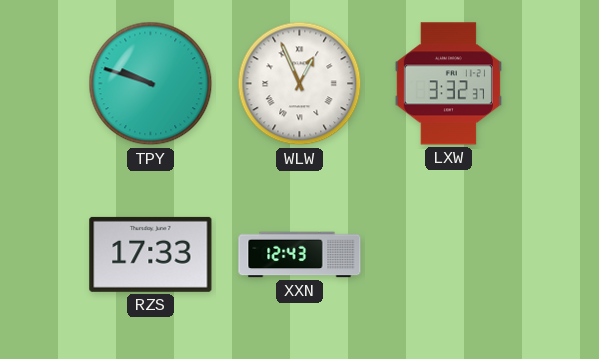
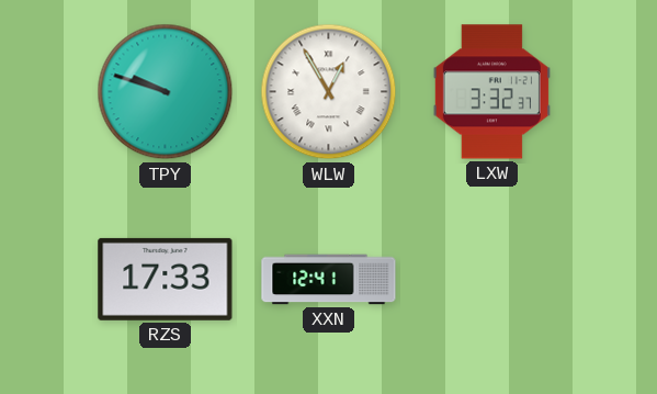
WLW: 12:56 -> 12:55 (329, 92)
XXN: 12:43 -> 12:41 (329, 280)
